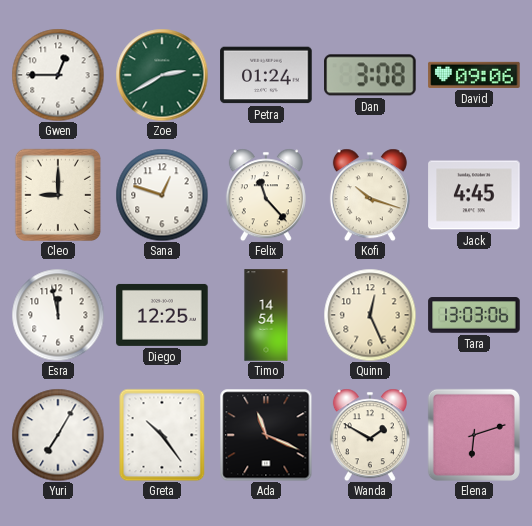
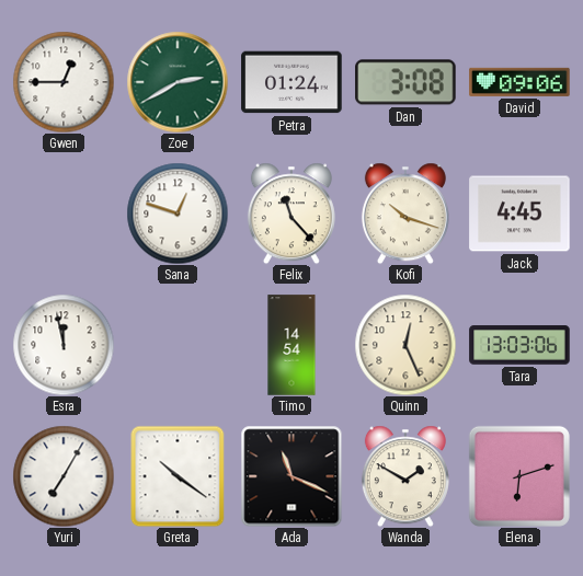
Cleo: 9:00 -> none (58, 194)
Diego: 12:25 -> none (162, 315)
Greta: 10:24 -> 10:21 (178, 476)
